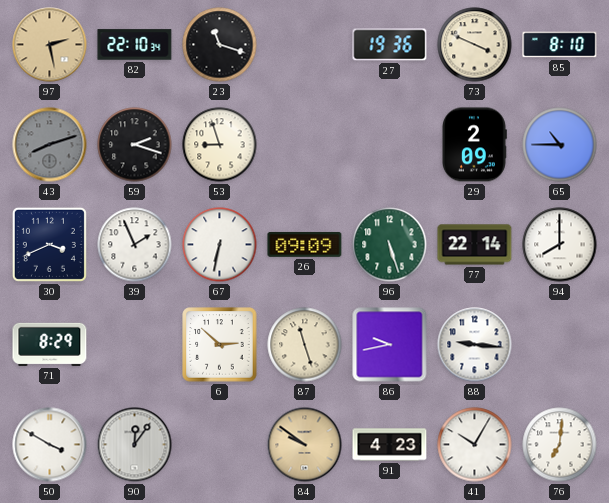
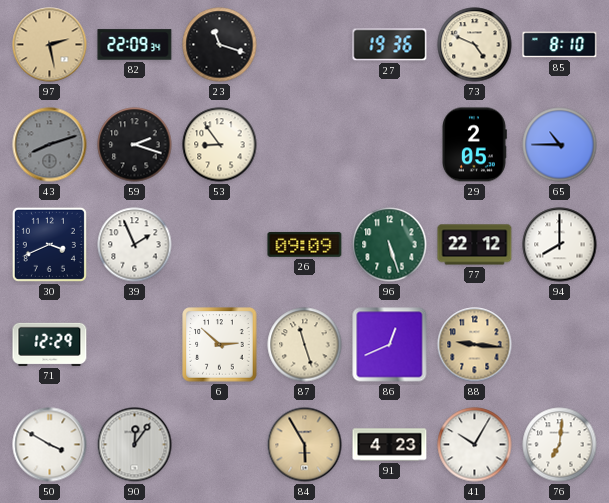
82: 22:10 -> 22:09 (135, 45)
73: 3:49 -> 4:49 (475, 45)
53: 8:57 -> 8:54 (220, 145)
29: 2:09 -> 2:05 (475, 145)
67: 6:32 -> none (220, 245)
77: 22:14 -> 22:12 (475, 245)
71: 8:29 -> 12:29 (50, 344)
86: 9:43 -> 12:41 (390, 345)
88 dial: white -> champagne (475, 345)
84: 9:51 -> 5:55 (305, 445)
